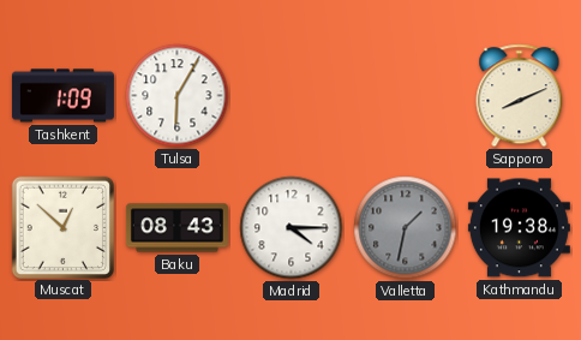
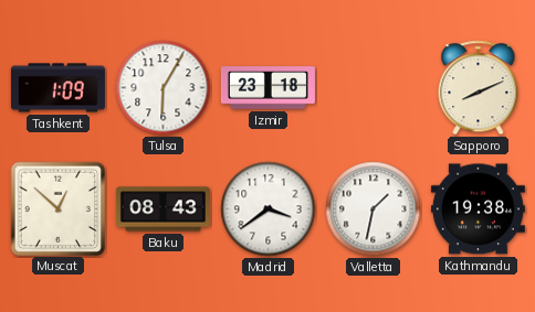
Izmir: none -> 23:18 (267, 88)
Madrid: 4:15 -> 3:39 (269, 209)
Valletta dial: grey -> white (374, 209)
